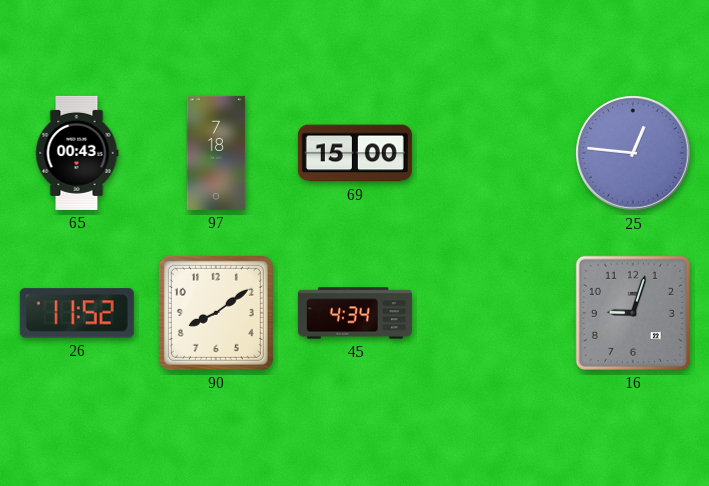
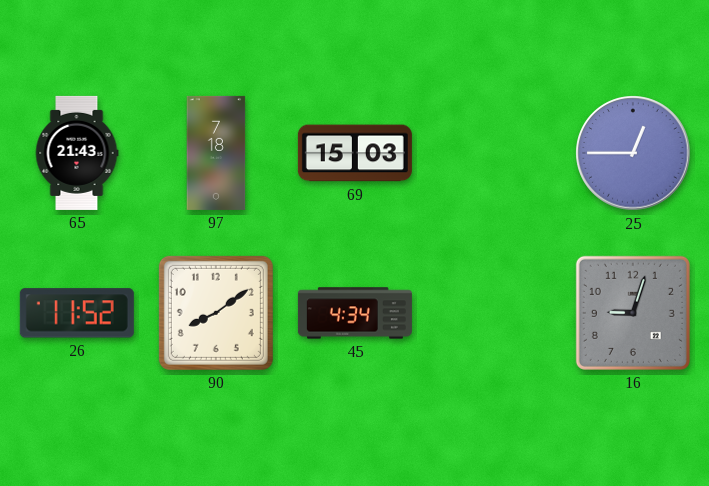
65: 00:43 -> 21:43 (77, 153)
69: 15:00 -> 15:03 (355, 153)
25: 12:46 -> 12:45 (633, 153)
